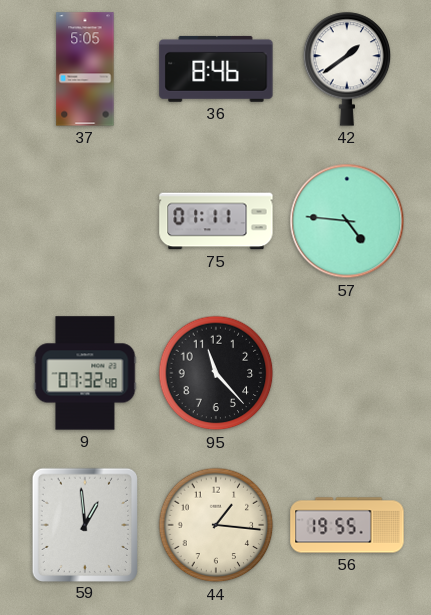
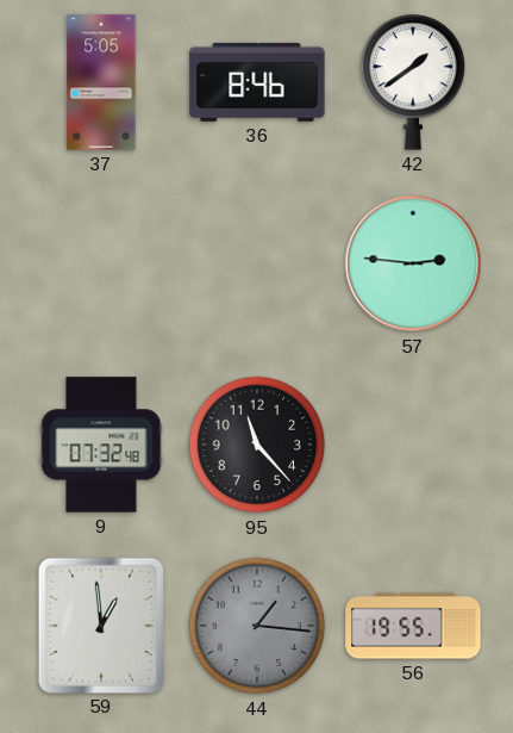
75: 01:11 -> none (216, 221)
57: 4:46 -> 2:46 (413, 263)
44 dial: cream -> grey (257, 626)
